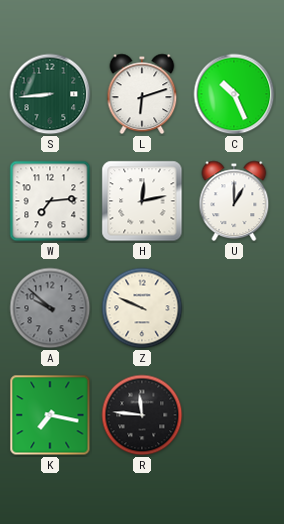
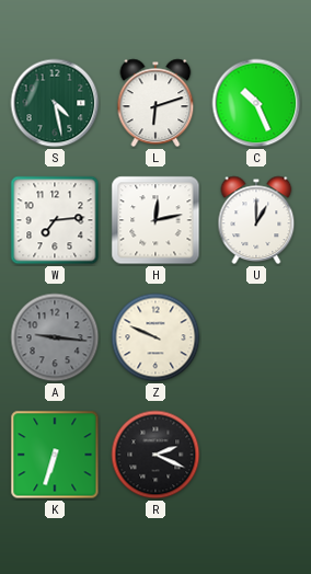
S: 8:44 -> 4:28 (55, 103)
A: 9:52 -> 9:16 (55, 337)
K: 7:17 -> 6:33 (55, 455)
R: 11:46 -> 2:19 (155, 455)
